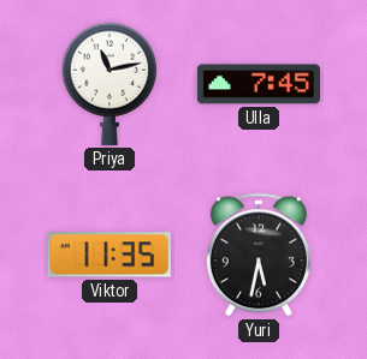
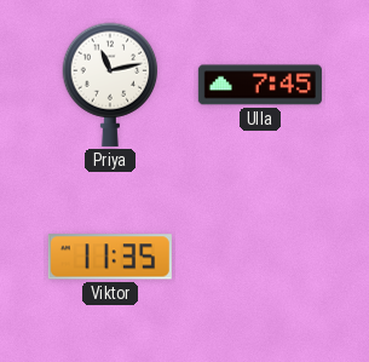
Yuri: 5:32 -> none (259, 255)
